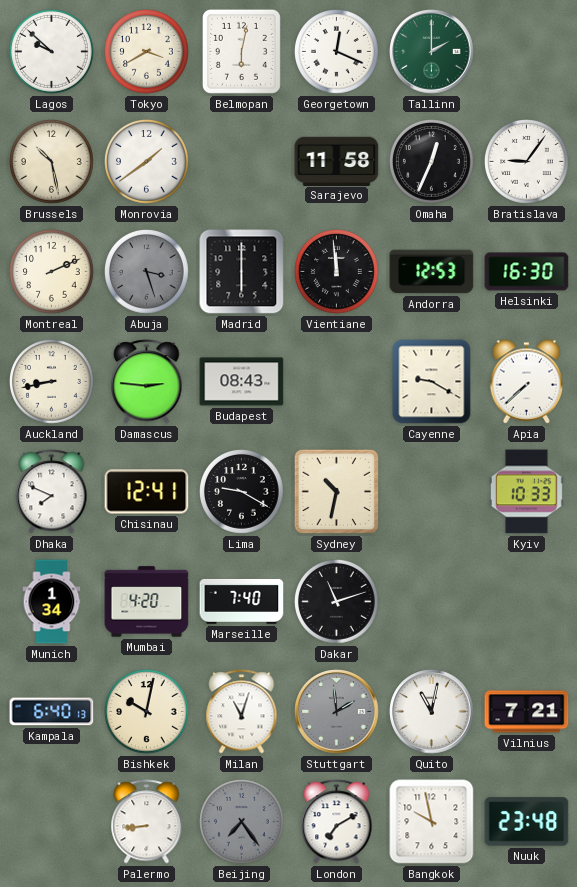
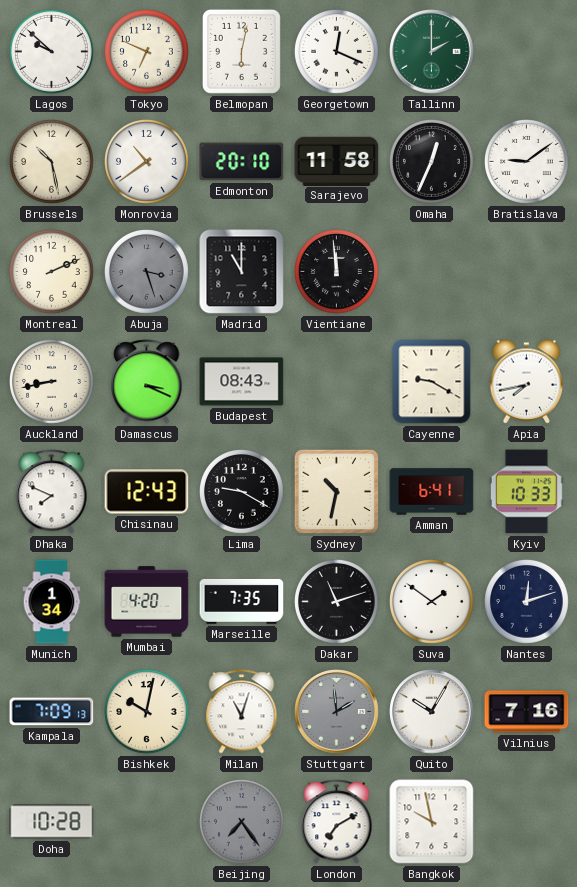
Tokyo: 3:40 -> 6:49 (147, 52)
Monrovia: 1:39 -> 10:39 (147, 162)
Edmonton: none -> 20:10 (242, 162)
Bratislava: 9:06 -> 9:09 (527, 162)
Madrid: 6:00 -> 11:00 (242, 272)
Andorra: 12:53 -> none (432, 272)
Helsinki: 16:30 -> none (527, 272)
Damascus: 2:46 -> 3:19 (147, 382)
Apia: 7:38 -> 7:43 (527, 382)
Chisinau: 12:41 -> 12:43 (147, 492)
Amman: none -> 6:41 (432, 492)
Marseille: 7:40 -> 7:35 (242, 601)
Suva: none -> 1:51 (432, 602)
Nantes: none -> 12:12 (527, 602)
Kampala: 6:40 -> 7:09 (52, 712)
Quito: 11:02 -> 10:05 (432, 712)
Vilnius: 7:21 -> 7:16 (527, 712)
Doha: none -> 10:28 (52, 822)
Palermo: 8:44 -> none (147, 822)
Nuuk: 23:48 -> none (527, 822)
